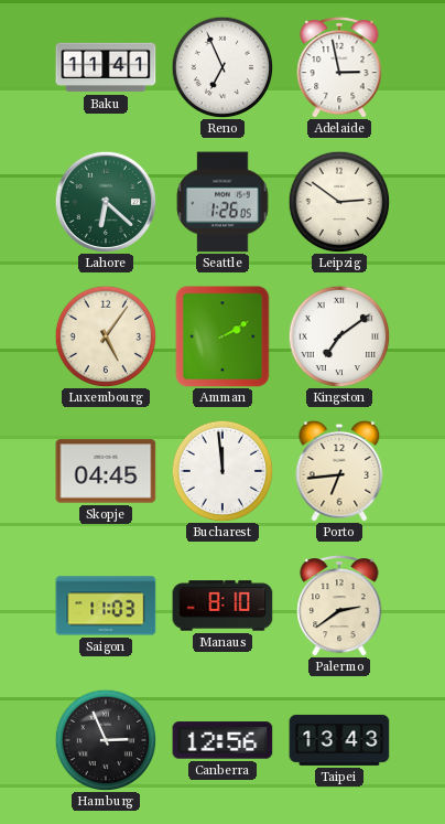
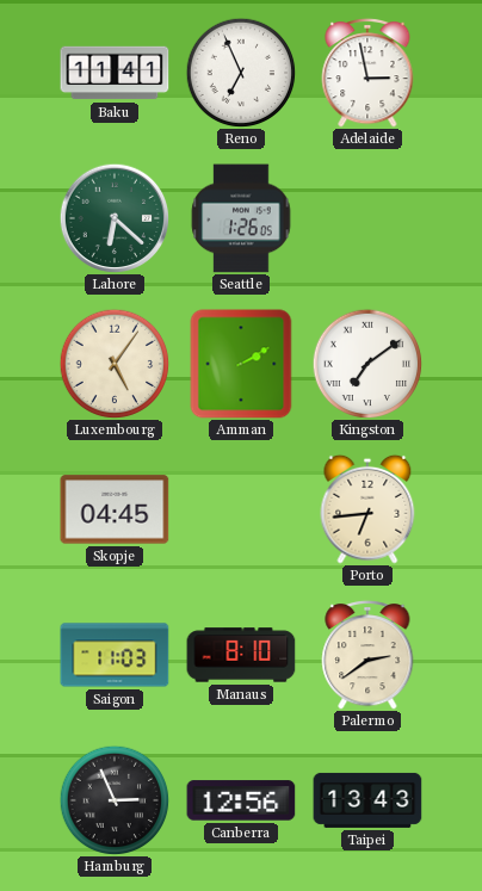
Leipzig: 2:51 -> none (339, 202)
Bucharest: 11:59 -> none (223, 471)
